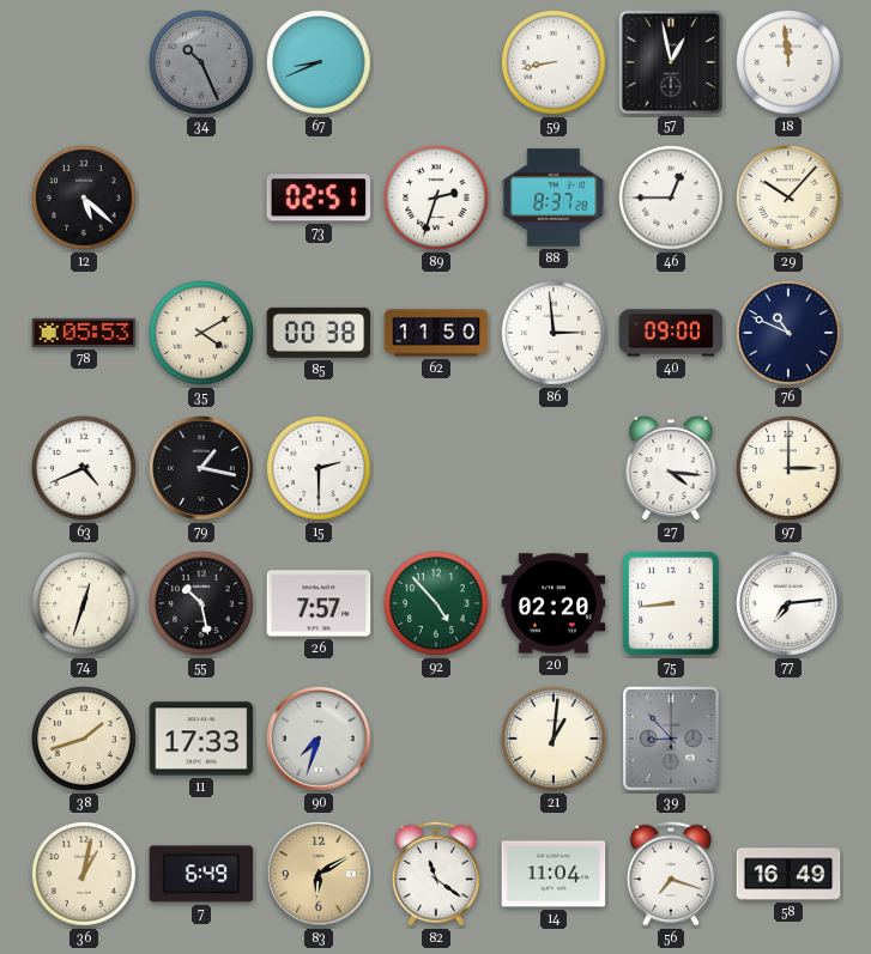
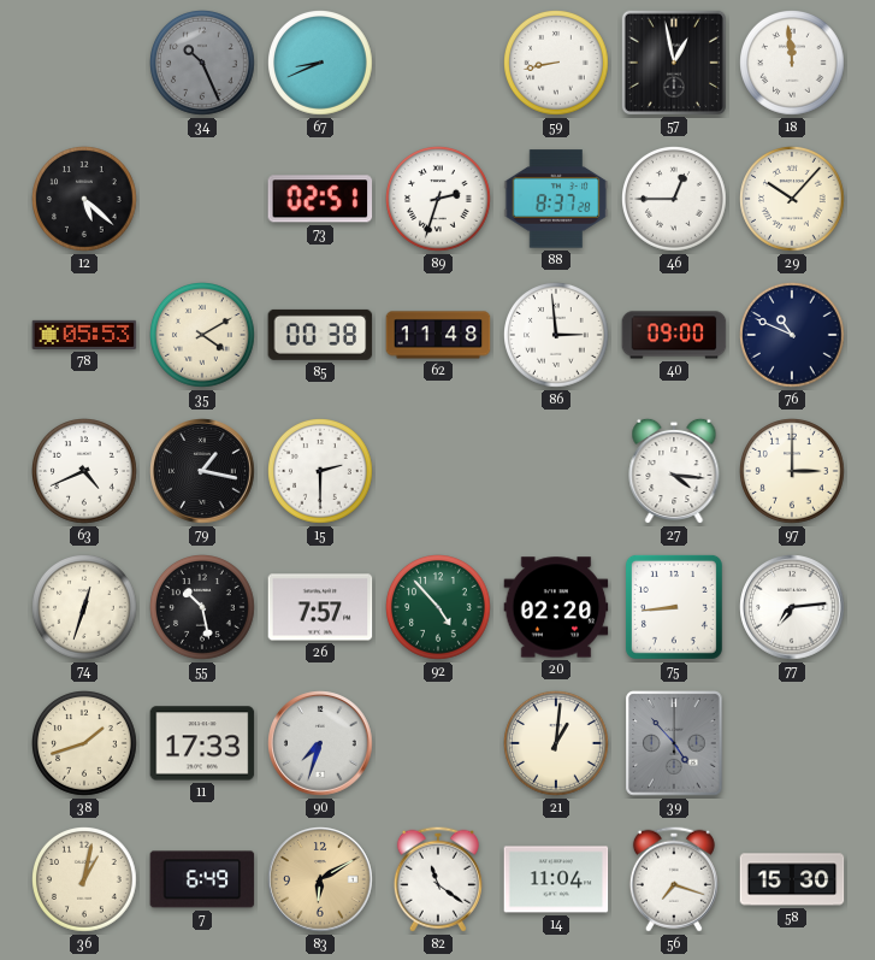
62: 11:50 -> 11:48 (438, 335)
39: 8:53 -> 4:53 (674, 743)
58: 16:49 -> 15:30 (792, 879)
